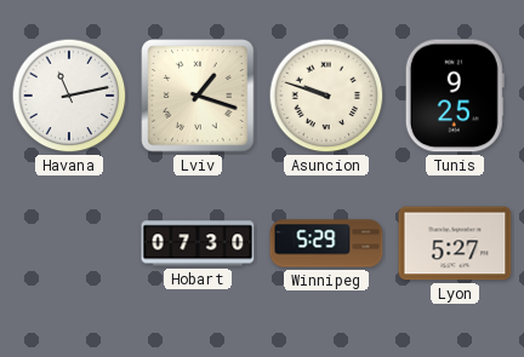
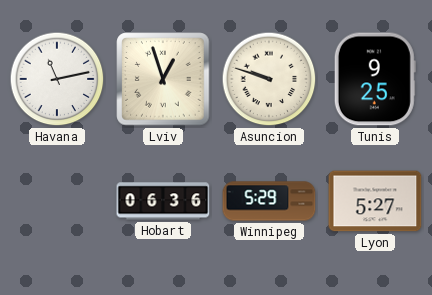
Lviv: 1:18 -> 12:57 (163, 79)
Hobart: 07:30 -> 06:36 (163, 201)
